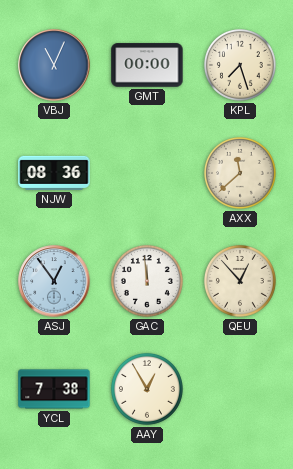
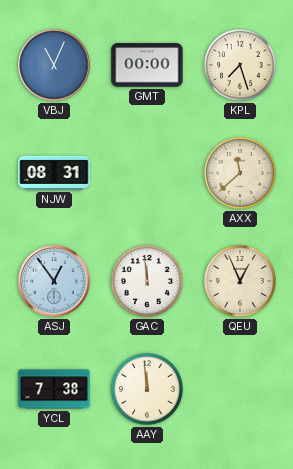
NJW: 08:36 -> 08:31 (54, 173)
QEU: 12:53 -> 12:56 (240, 281)
AAY: 12:55 -> 11:59 (147, 389)
